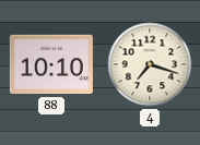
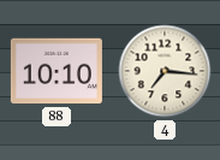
4: 7:18 -> 7:16 (165, 71)
